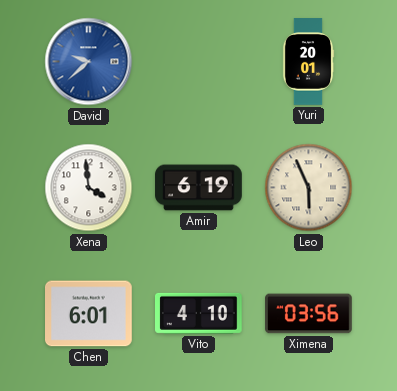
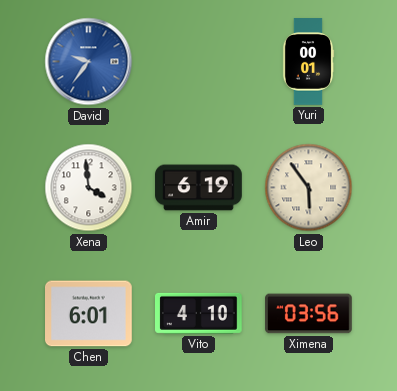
David: 9:38 -> 9:36 (89, 62)
Yuri: 20:01 -> 00:01 (308, 62)
Leo: 5:56 -> 5:54 (309, 188)
